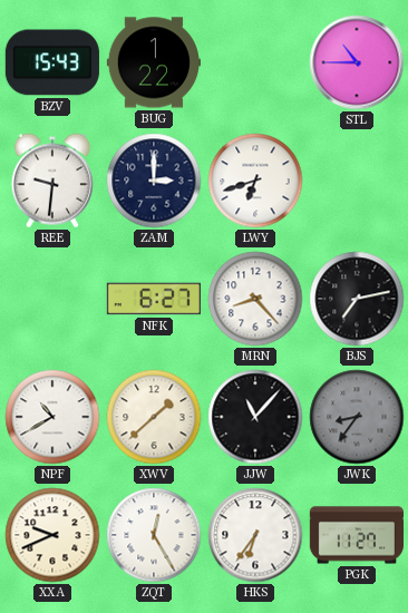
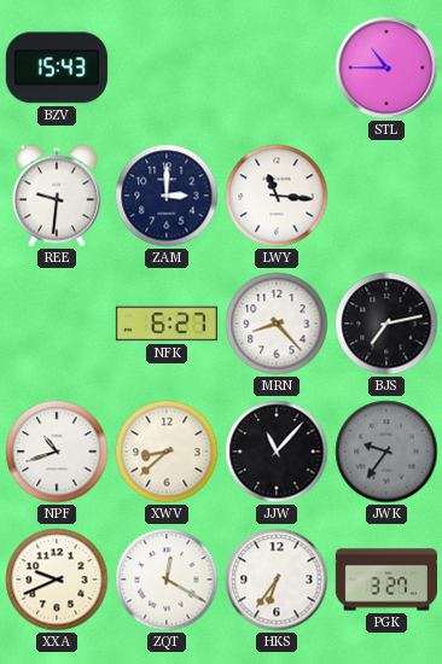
BUG: 1:22 -> none (154, 62)
LWY: 6:42 -> 11:16 (277, 196)
NPF: 10:40 -> 10:42 (57, 452)
XWV: 1:38 -> 8:38 (167, 452)
JWK: 8:36 -> 9:36 (386, 452)
ZQT: 12:25 -> 12:20 (167, 579)
PGK: 11:27 -> 3:27 (385, 579)
